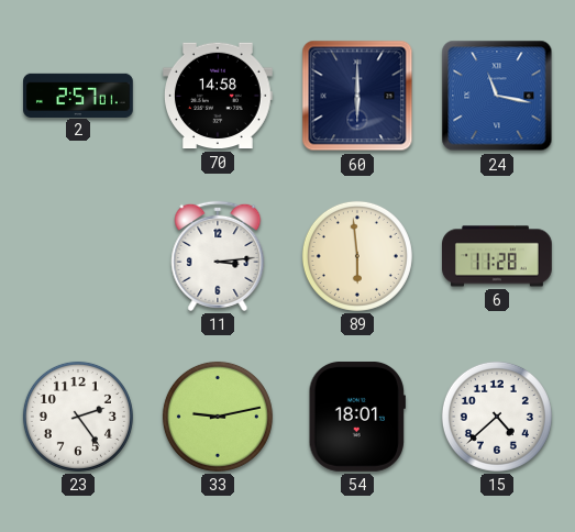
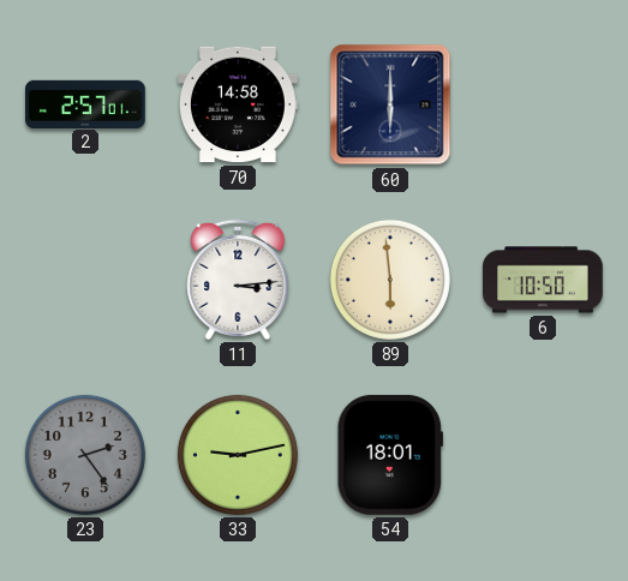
24: 11:17 -> none (497, 96)
6: 11:28 -> 10:50 (544, 280)
23 dial: white -> grey (85, 455)
15: 4:38 -> none (497, 417)
